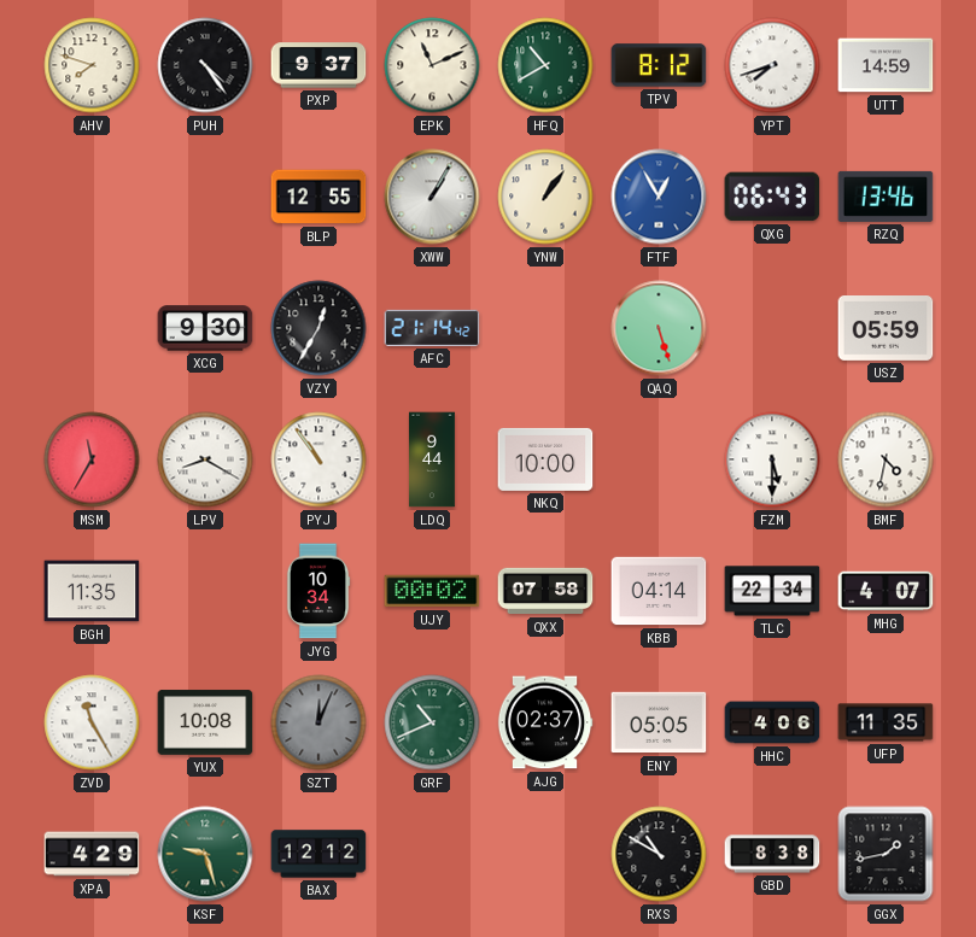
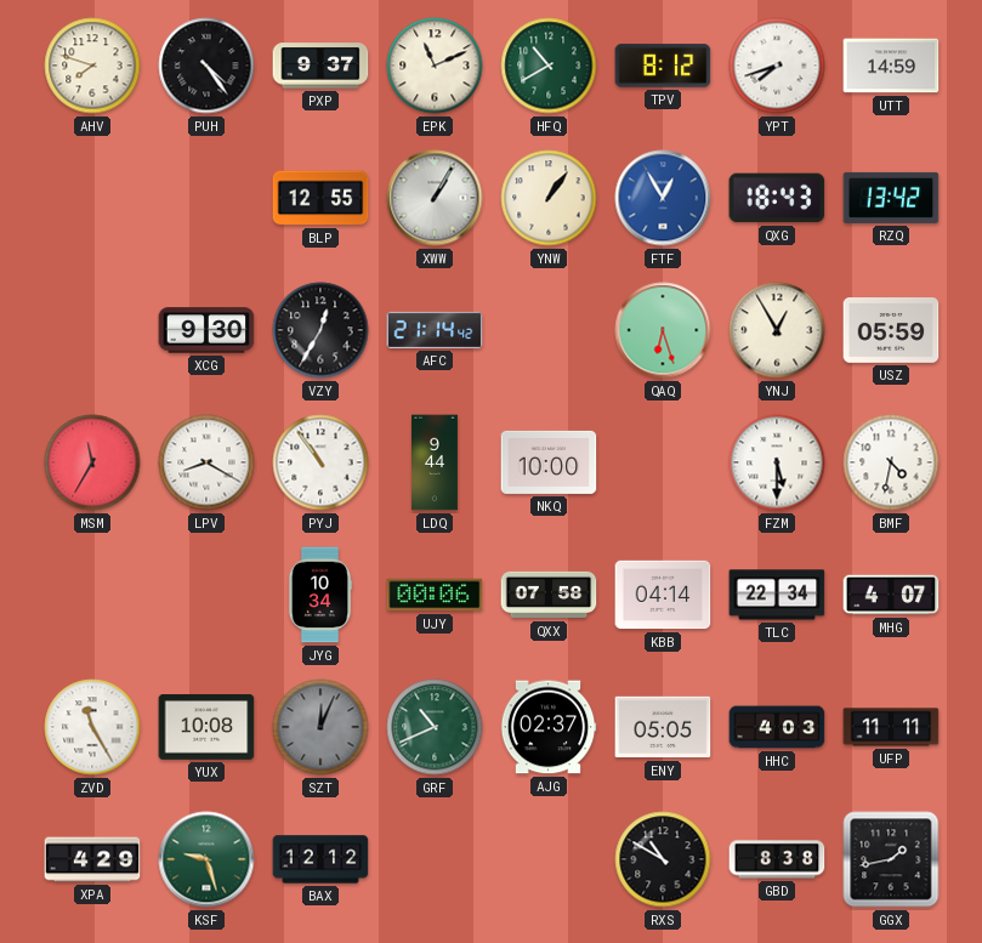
QXG: 06:43 -> 18:43 (777, 198)
RZQ: 13:46 -> 13:42 (891, 198)
QAQ: 5:27 -> 6:27 (663, 330)
YNJ: none -> 12:55 (777, 330)
BGH: 11:35 -> none (92, 591)
UJY: 00:02 -> 00:06 (435, 595)
HHC: 4:06 -> 4:03 (777, 727)
UFP: 11:35 -> 11:11 (891, 727)
